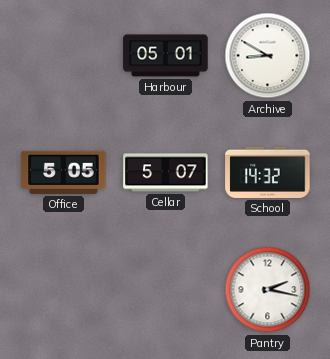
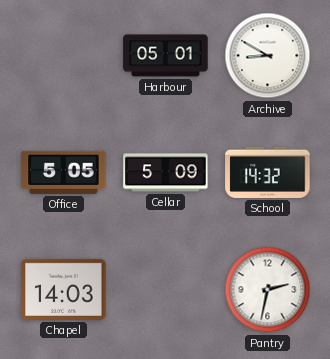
Cellar: 5:07 -> 5:09 (166, 173)
Chapel: none -> 14:03 (64, 289)
Pantry: 2:17 -> 2:32 (268, 290)
